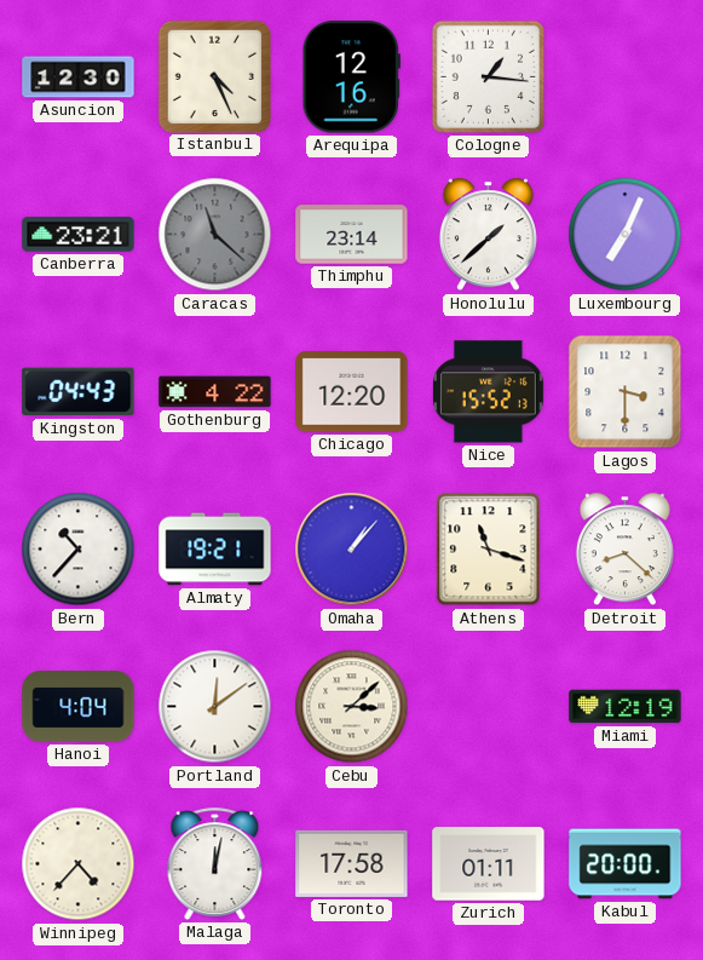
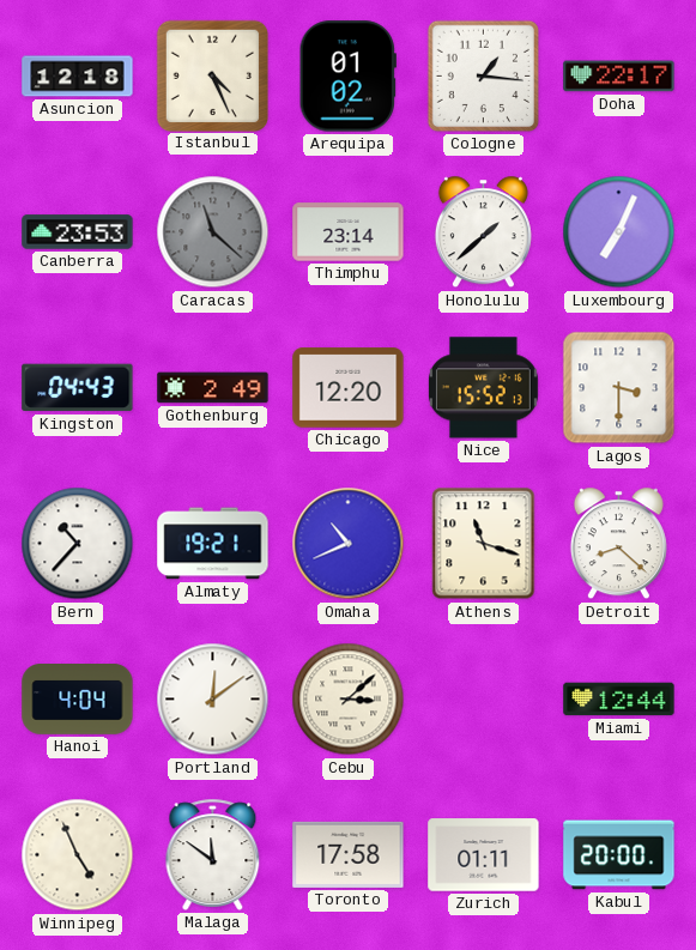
Asuncion: 12:30 -> 12:18 (78, 77)
Arequipa: 12:16 -> 01:02 (347, 77)
Doha: none -> 22:17 (619, 77)
Canberra: 23:21 -> 23:53 (78, 232)
Gothenburg: 4:22 -> 2:49 (213, 388)
Omaha: 1:07 -> 10:41 (349, 544)
Miami: 12:19 -> 12:44 (619, 700)
Winnipeg: 4:37 -> 4:56 (78, 855)
Malaga: 12:02 -> 11:51 (213, 854)
